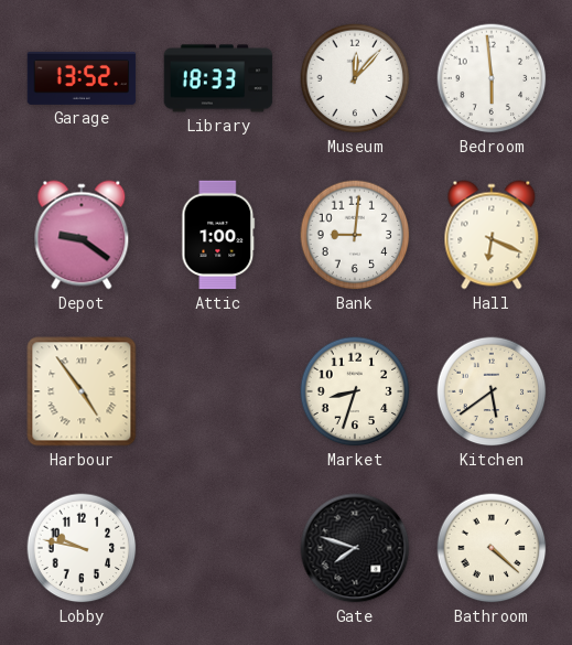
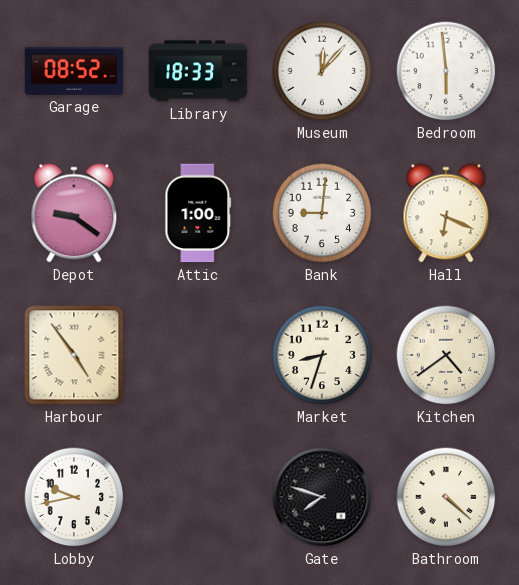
Garage: 13:52 -> 08:52 (74, 71)
Kitchen: 5:39 -> 4:39 (446, 355)
Lobby: 9:47 -> 9:43 (74, 497)
